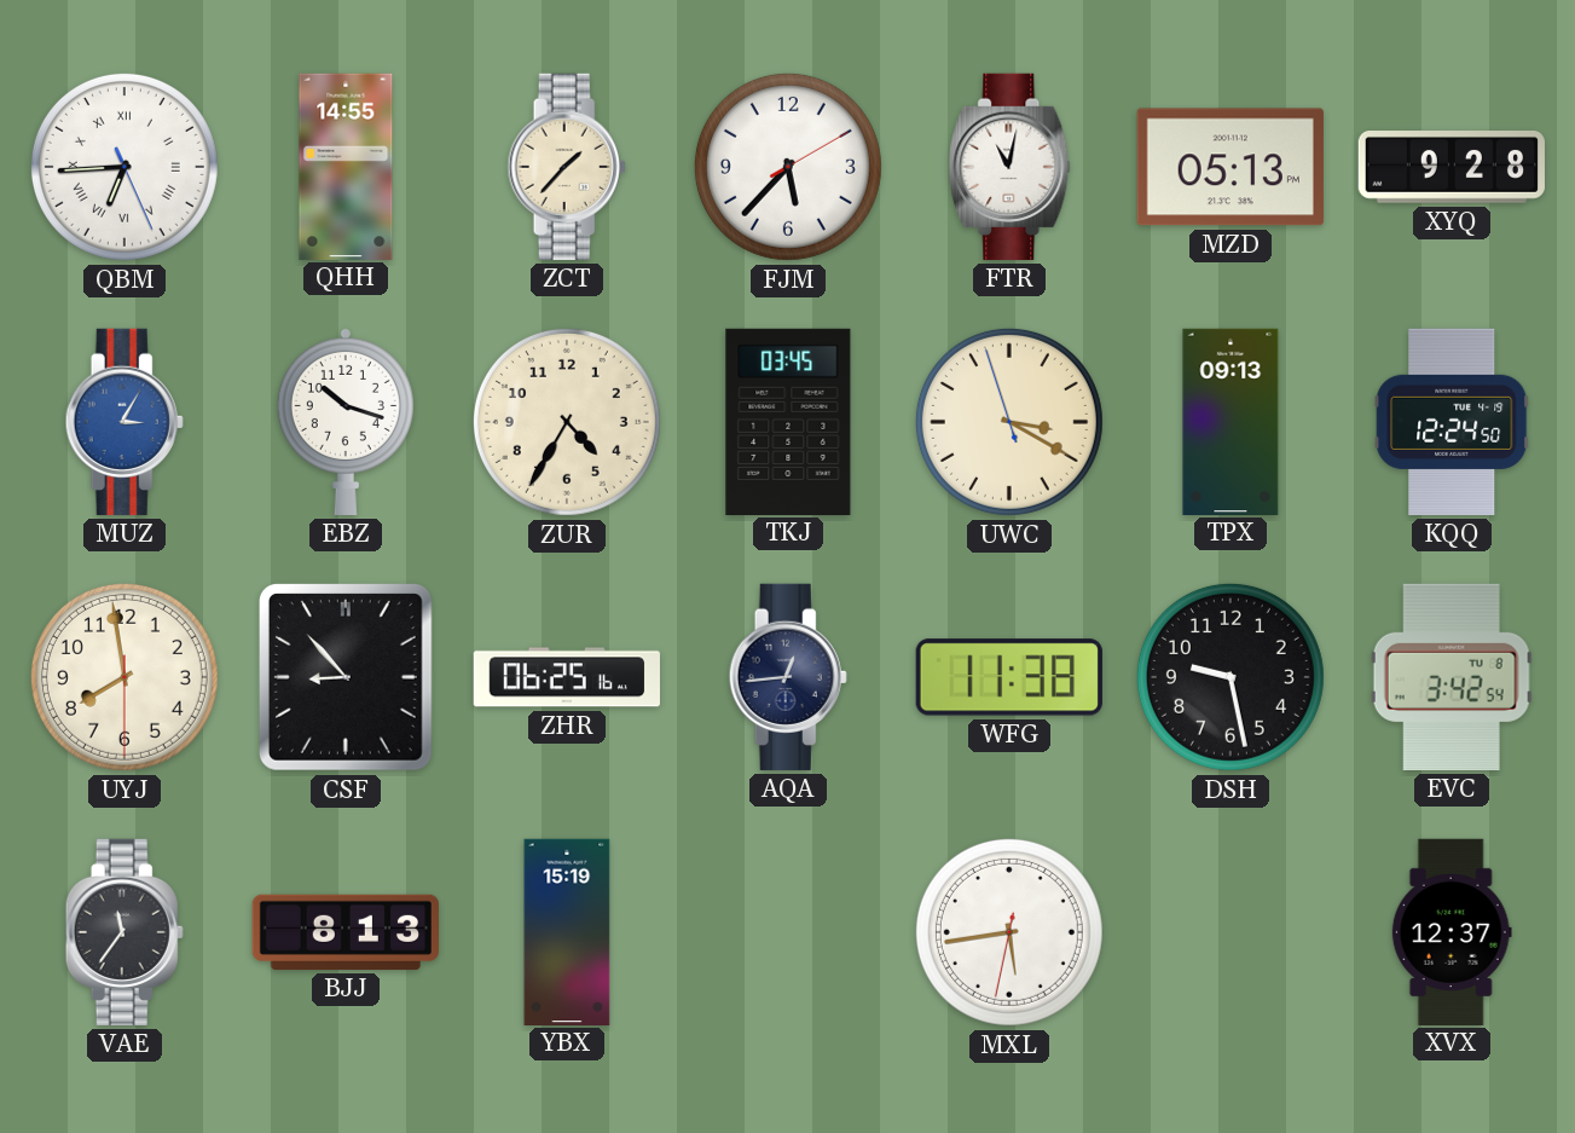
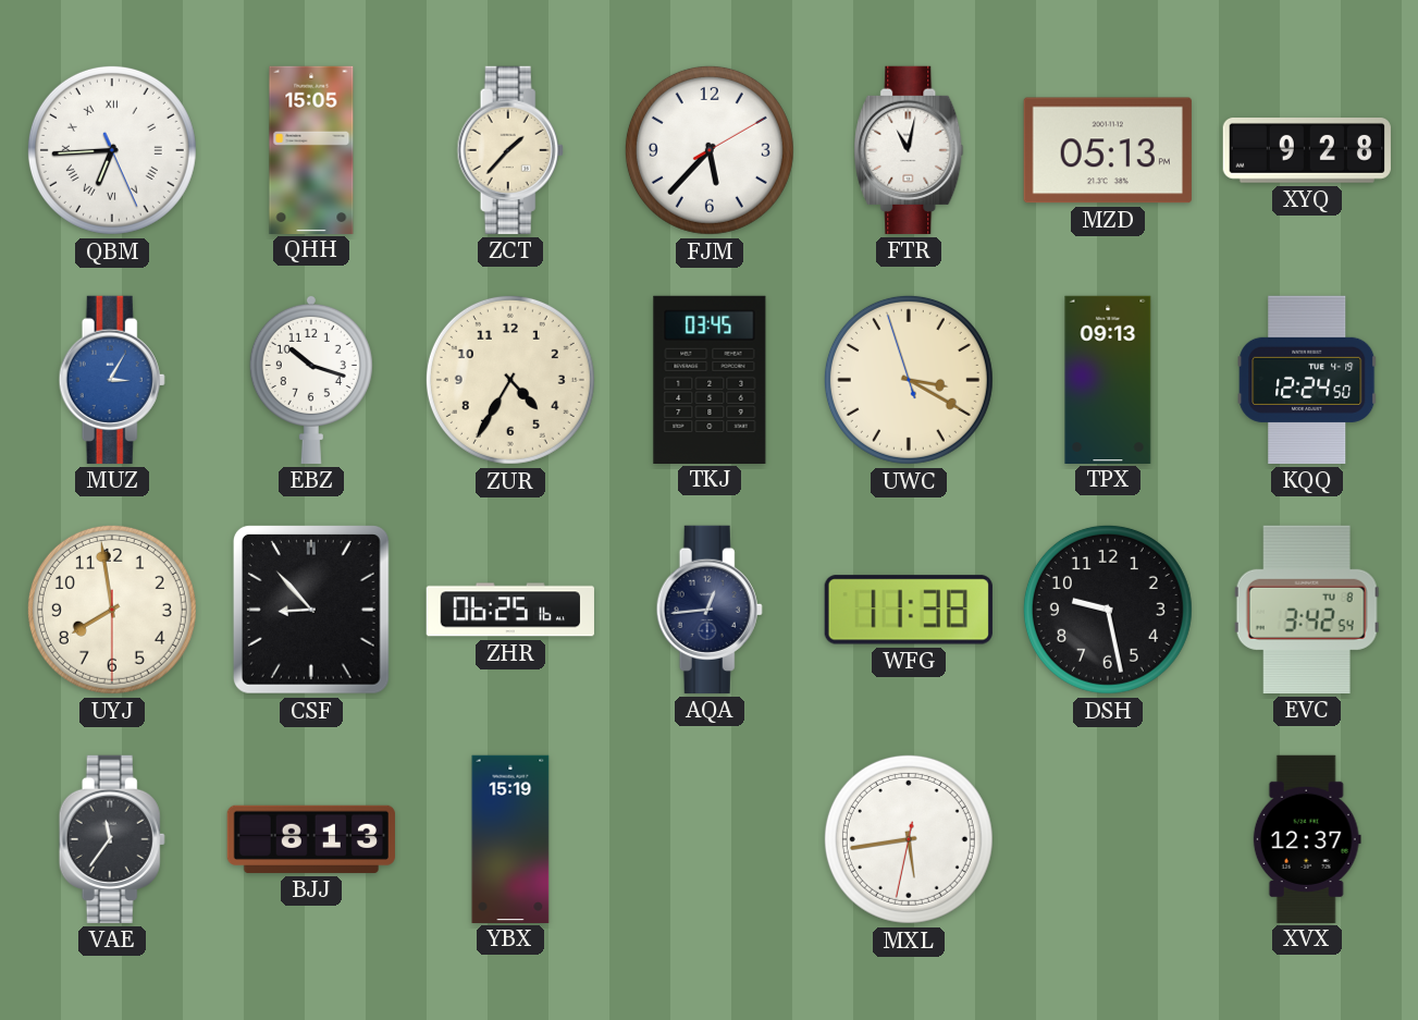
QHH: 14:55 -> 15:05 (311, 149)
